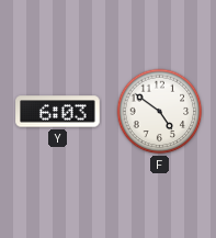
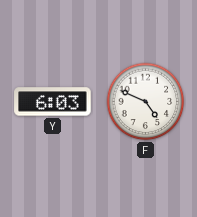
F: 4:51 -> 4:49 (146, 102)
